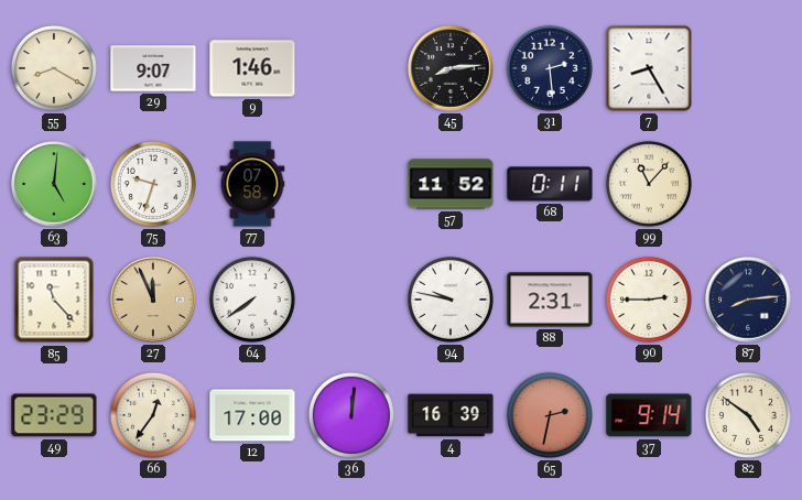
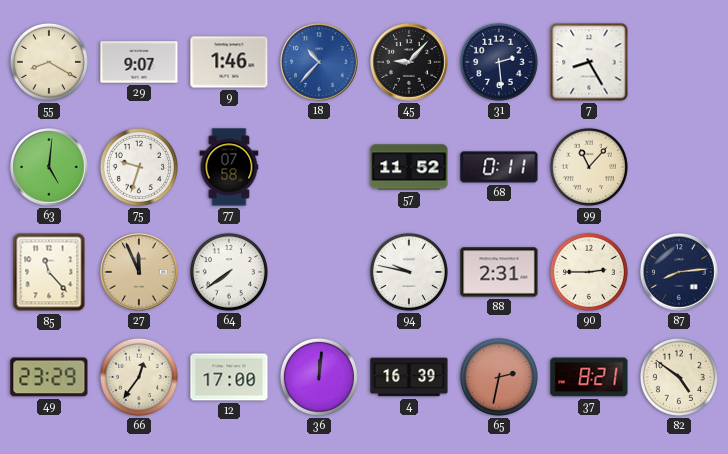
18: none -> 10:37 (319, 62)
45: 8:14 -> 9:07 (409, 62)
37: 9:14 -> 8:21 (589, 377)
